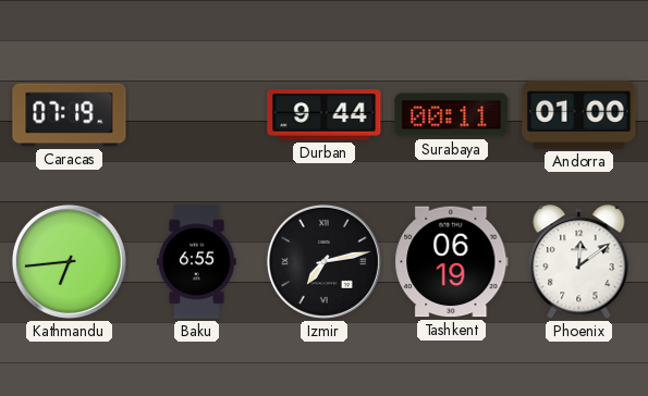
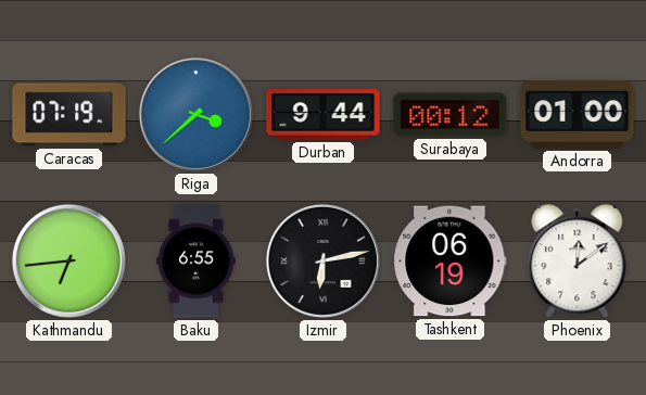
Riga: none -> 3:38 (195, 114)
Surabaya: 00:11 -> 00:12 (451, 115)
Izmir: 7:13 -> 6:13 (322, 260)
